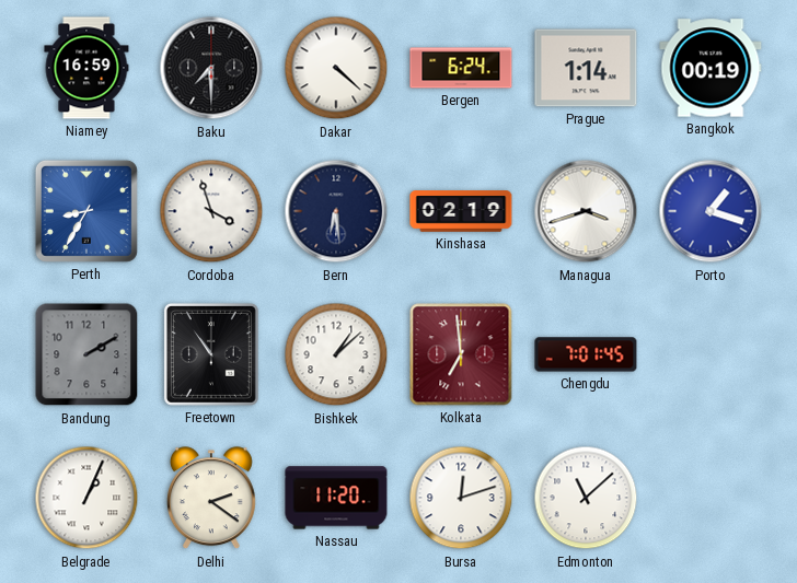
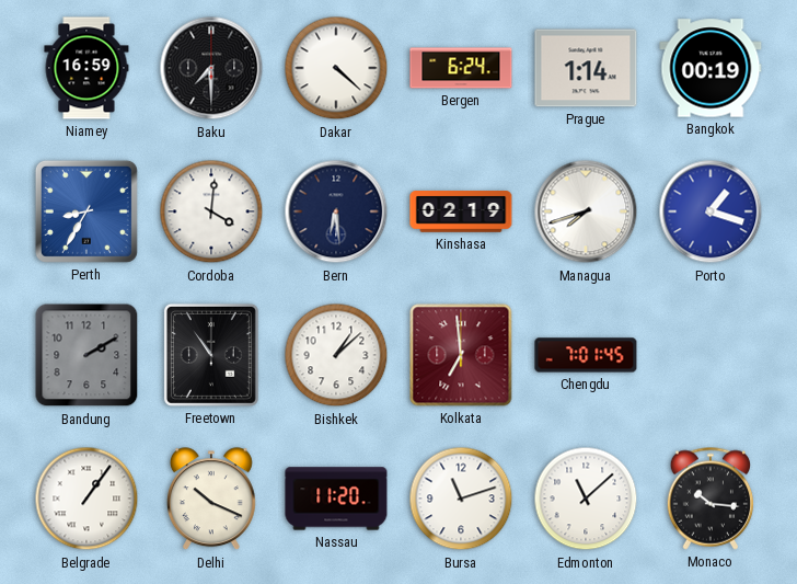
Cordoba: 3:57 -> 4:01 (211, 211)
Managua: 3:42 -> 7:42 (586, 211)
Belgrade: 1:04 -> 1:06 (86, 499)
Delhi: 2:21 -> 10:19 (211, 500)
Bursa: 12:12 -> 11:12 (461, 499)
Monaco: none -> 10:16 (711, 499)
